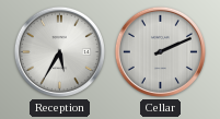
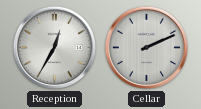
Reception: 5:35 -> 12:35 (54, 47)
